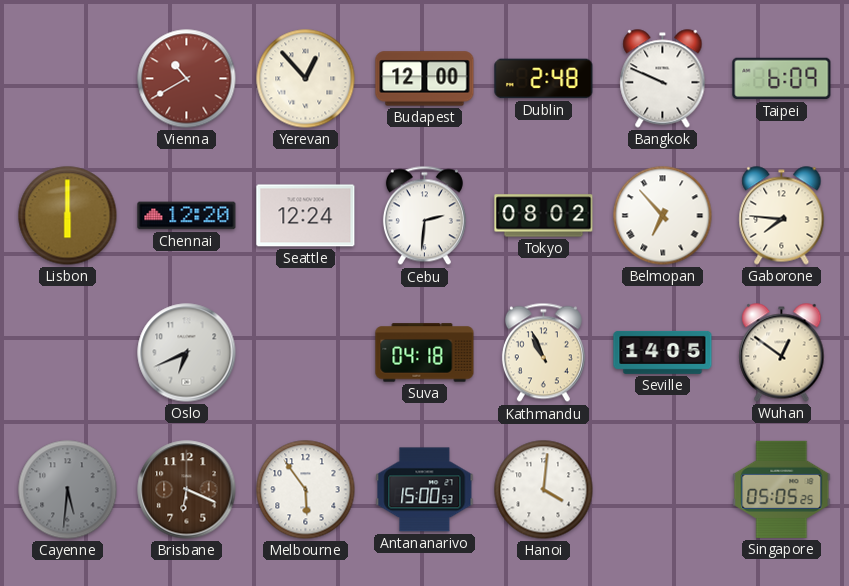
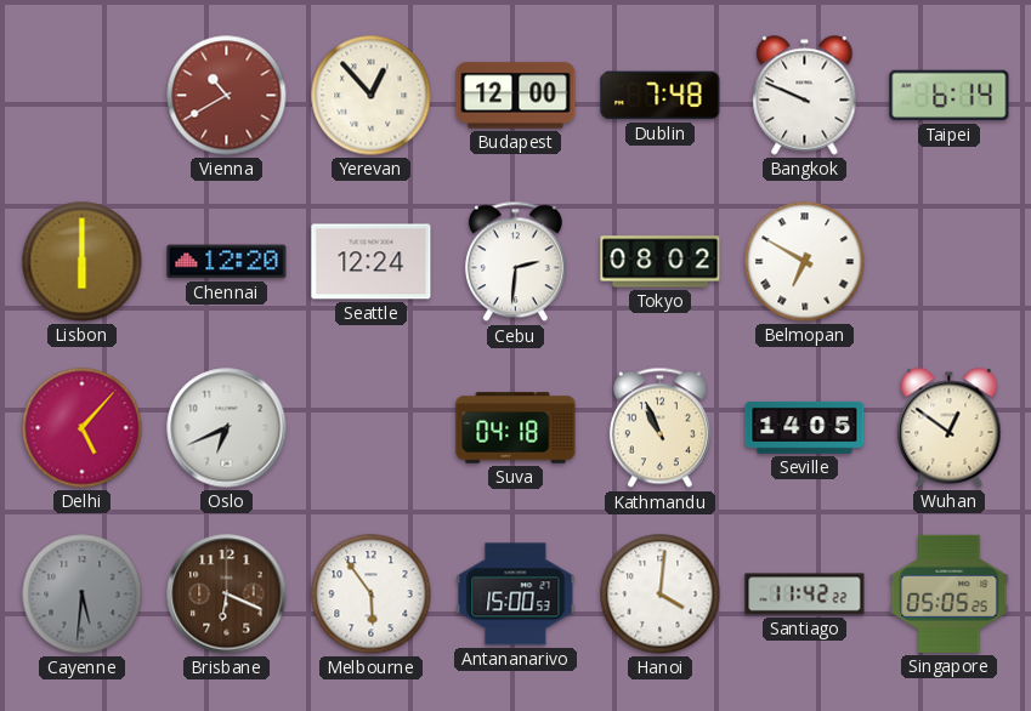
Dublin: 2:48 -> 7:48 (661, 96)
Taipei: 6:09 -> 6:14 (950, 96)
Belmopan: 6:53 -> 6:50 (805, 262)
Gaborone: 7:46 -> none (782, 216)
Delhi: none -> 5:07 (83, 428)
Santiago: none -> 11:42 (805, 595)
